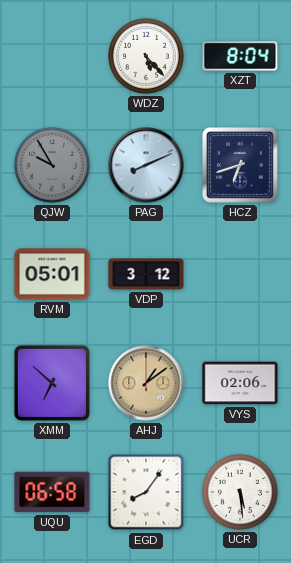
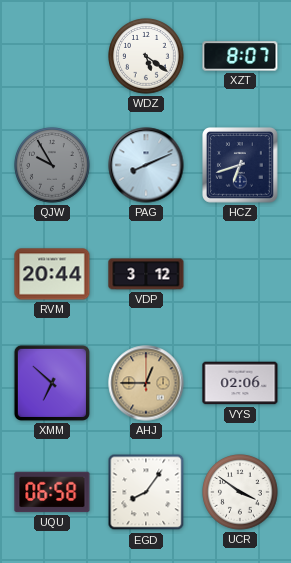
WDZ: 5:23 -> 5:21 (146, 56)
XZT: 8:04 -> 8:07 (240, 56)
RVM: 05:01 -> 20:44 (52, 274)
AHJ: 1:09 -> 12:45 (146, 383)
UCR: 5:29 -> 3:51 (240, 492)
